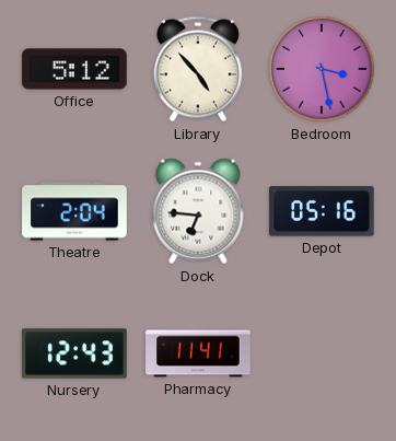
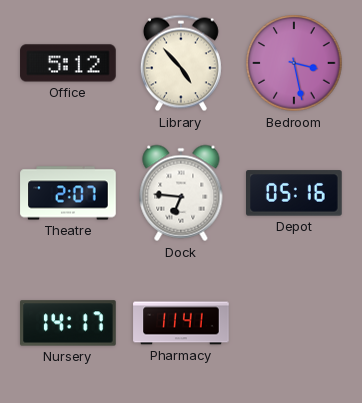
Theatre: 2:04 -> 2:07 (68, 193)
Nursery: 12:43 -> 14:17 (68, 323)
